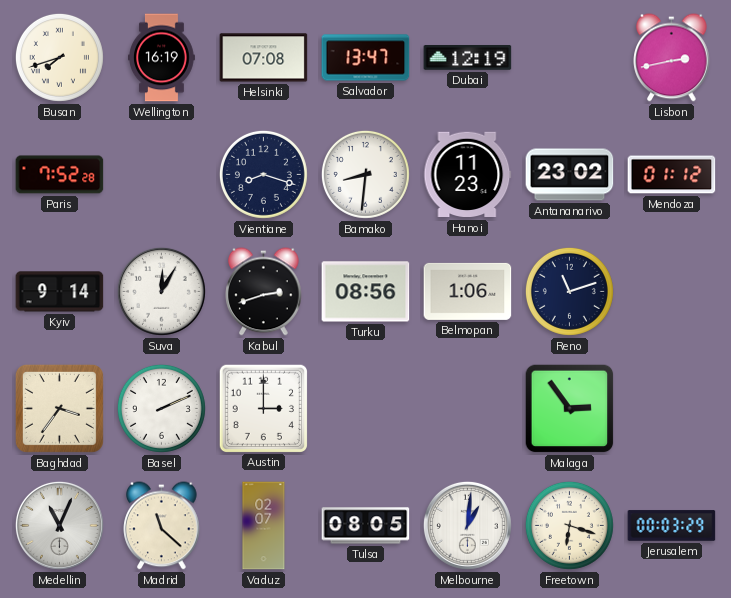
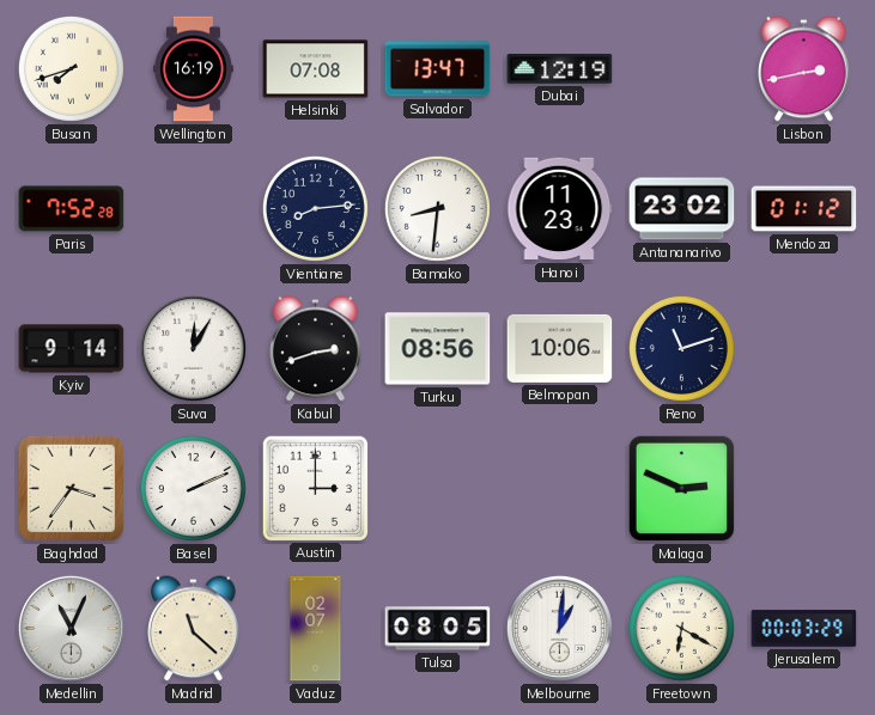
Vientiane: 8:18 -> 8:14 (315, 208)
Belmopan: 1:06 -> 10:06 (560, 348)
Malaga: 2:54 -> 2:49 (682, 489)
Freetown: 6:18 -> 6:20 (681, 628)
